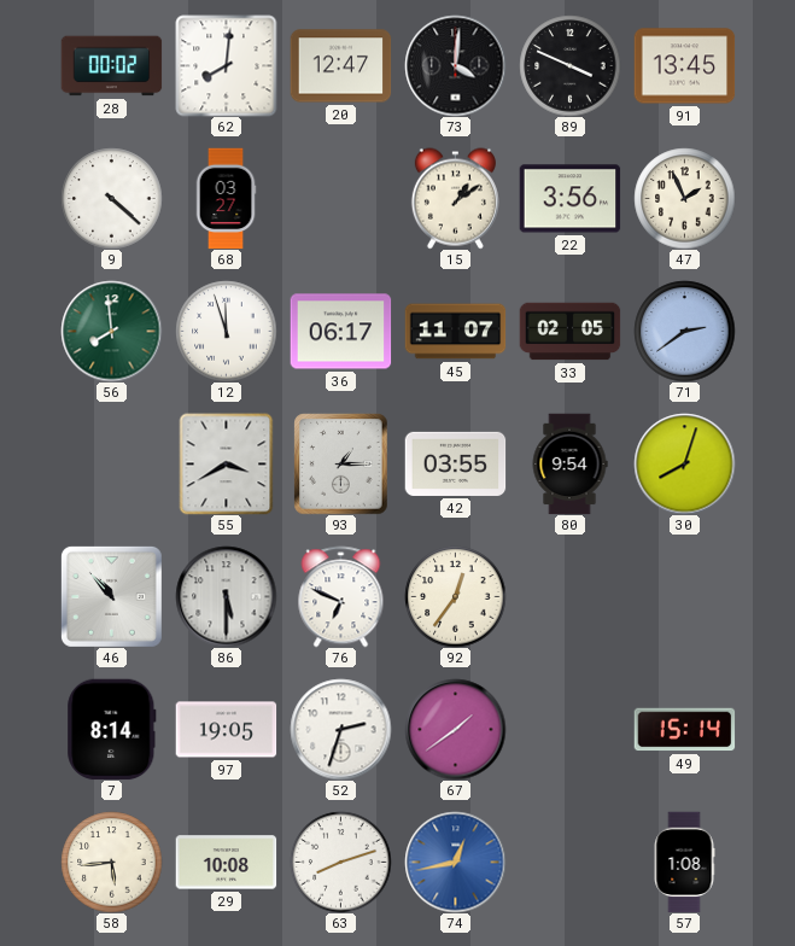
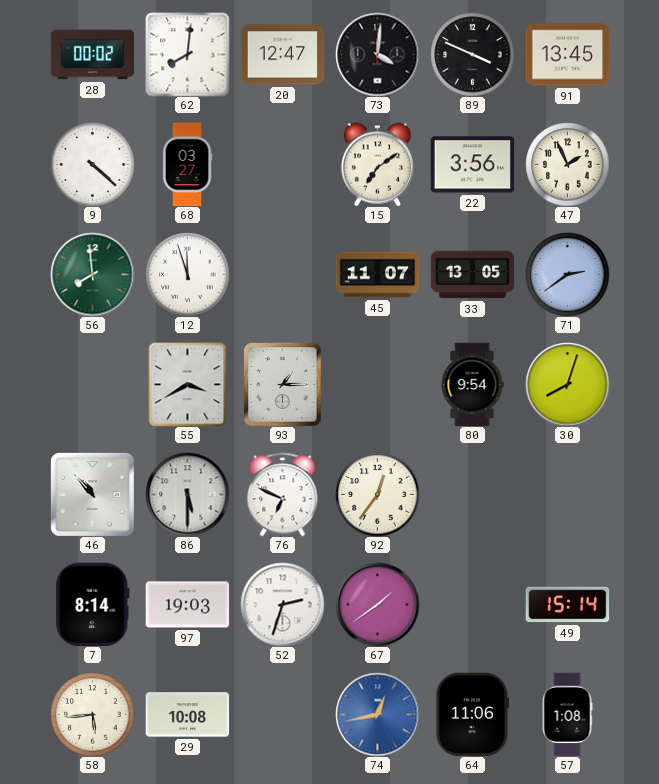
15: 1:09 -> 7:09 (377, 164)
36: 06:17 -> none (340, 332)
33: 02:05 -> 13:05 (472, 275)
42: 03:55 -> none (455, 463)
97: 19:05 -> 19:03 (187, 605)
63: 8:12 -> none (340, 862)
64: none -> 11:06 (473, 714)
